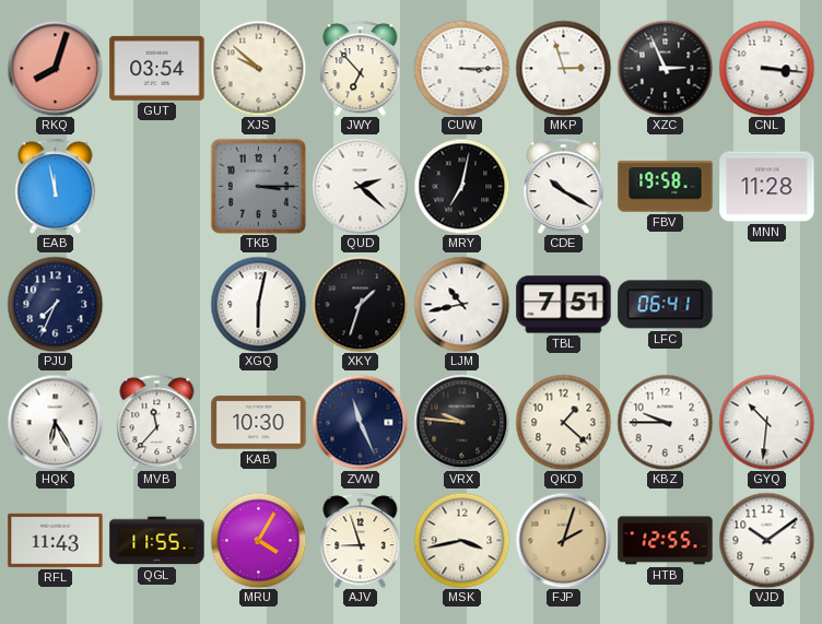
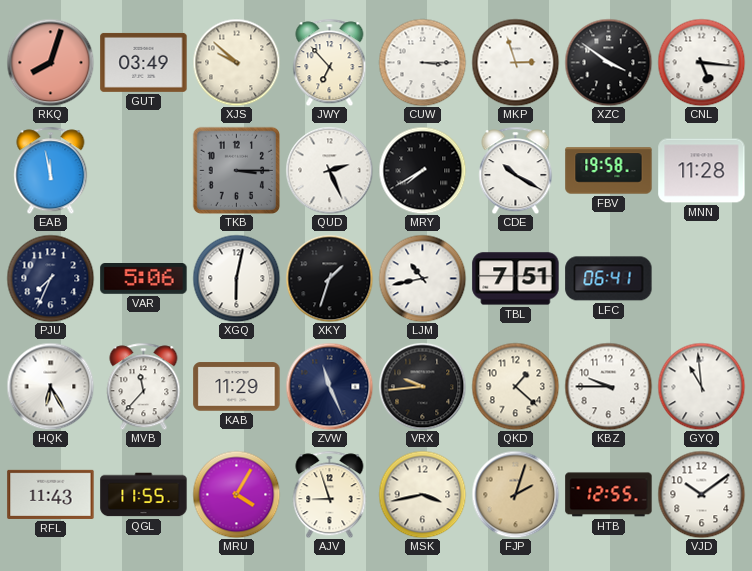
GUT: 03:54 -> 03:49 (144, 62)
XZC: 2:56 -> 3:51 (608, 62)
CNL: 3:16 -> 5:16 (701, 62)
QUD: 2:22 -> 2:26 (329, 170)
MRY: 7:02 -> 7:40 (422, 170)
VAR: none -> 5:06 (144, 279)
KAB: 10:30 -> 11:29 (237, 387)
VRX: 9:46 -> 9:44 (422, 386)
GYQ: 10:31 -> 10:59 (701, 386)
